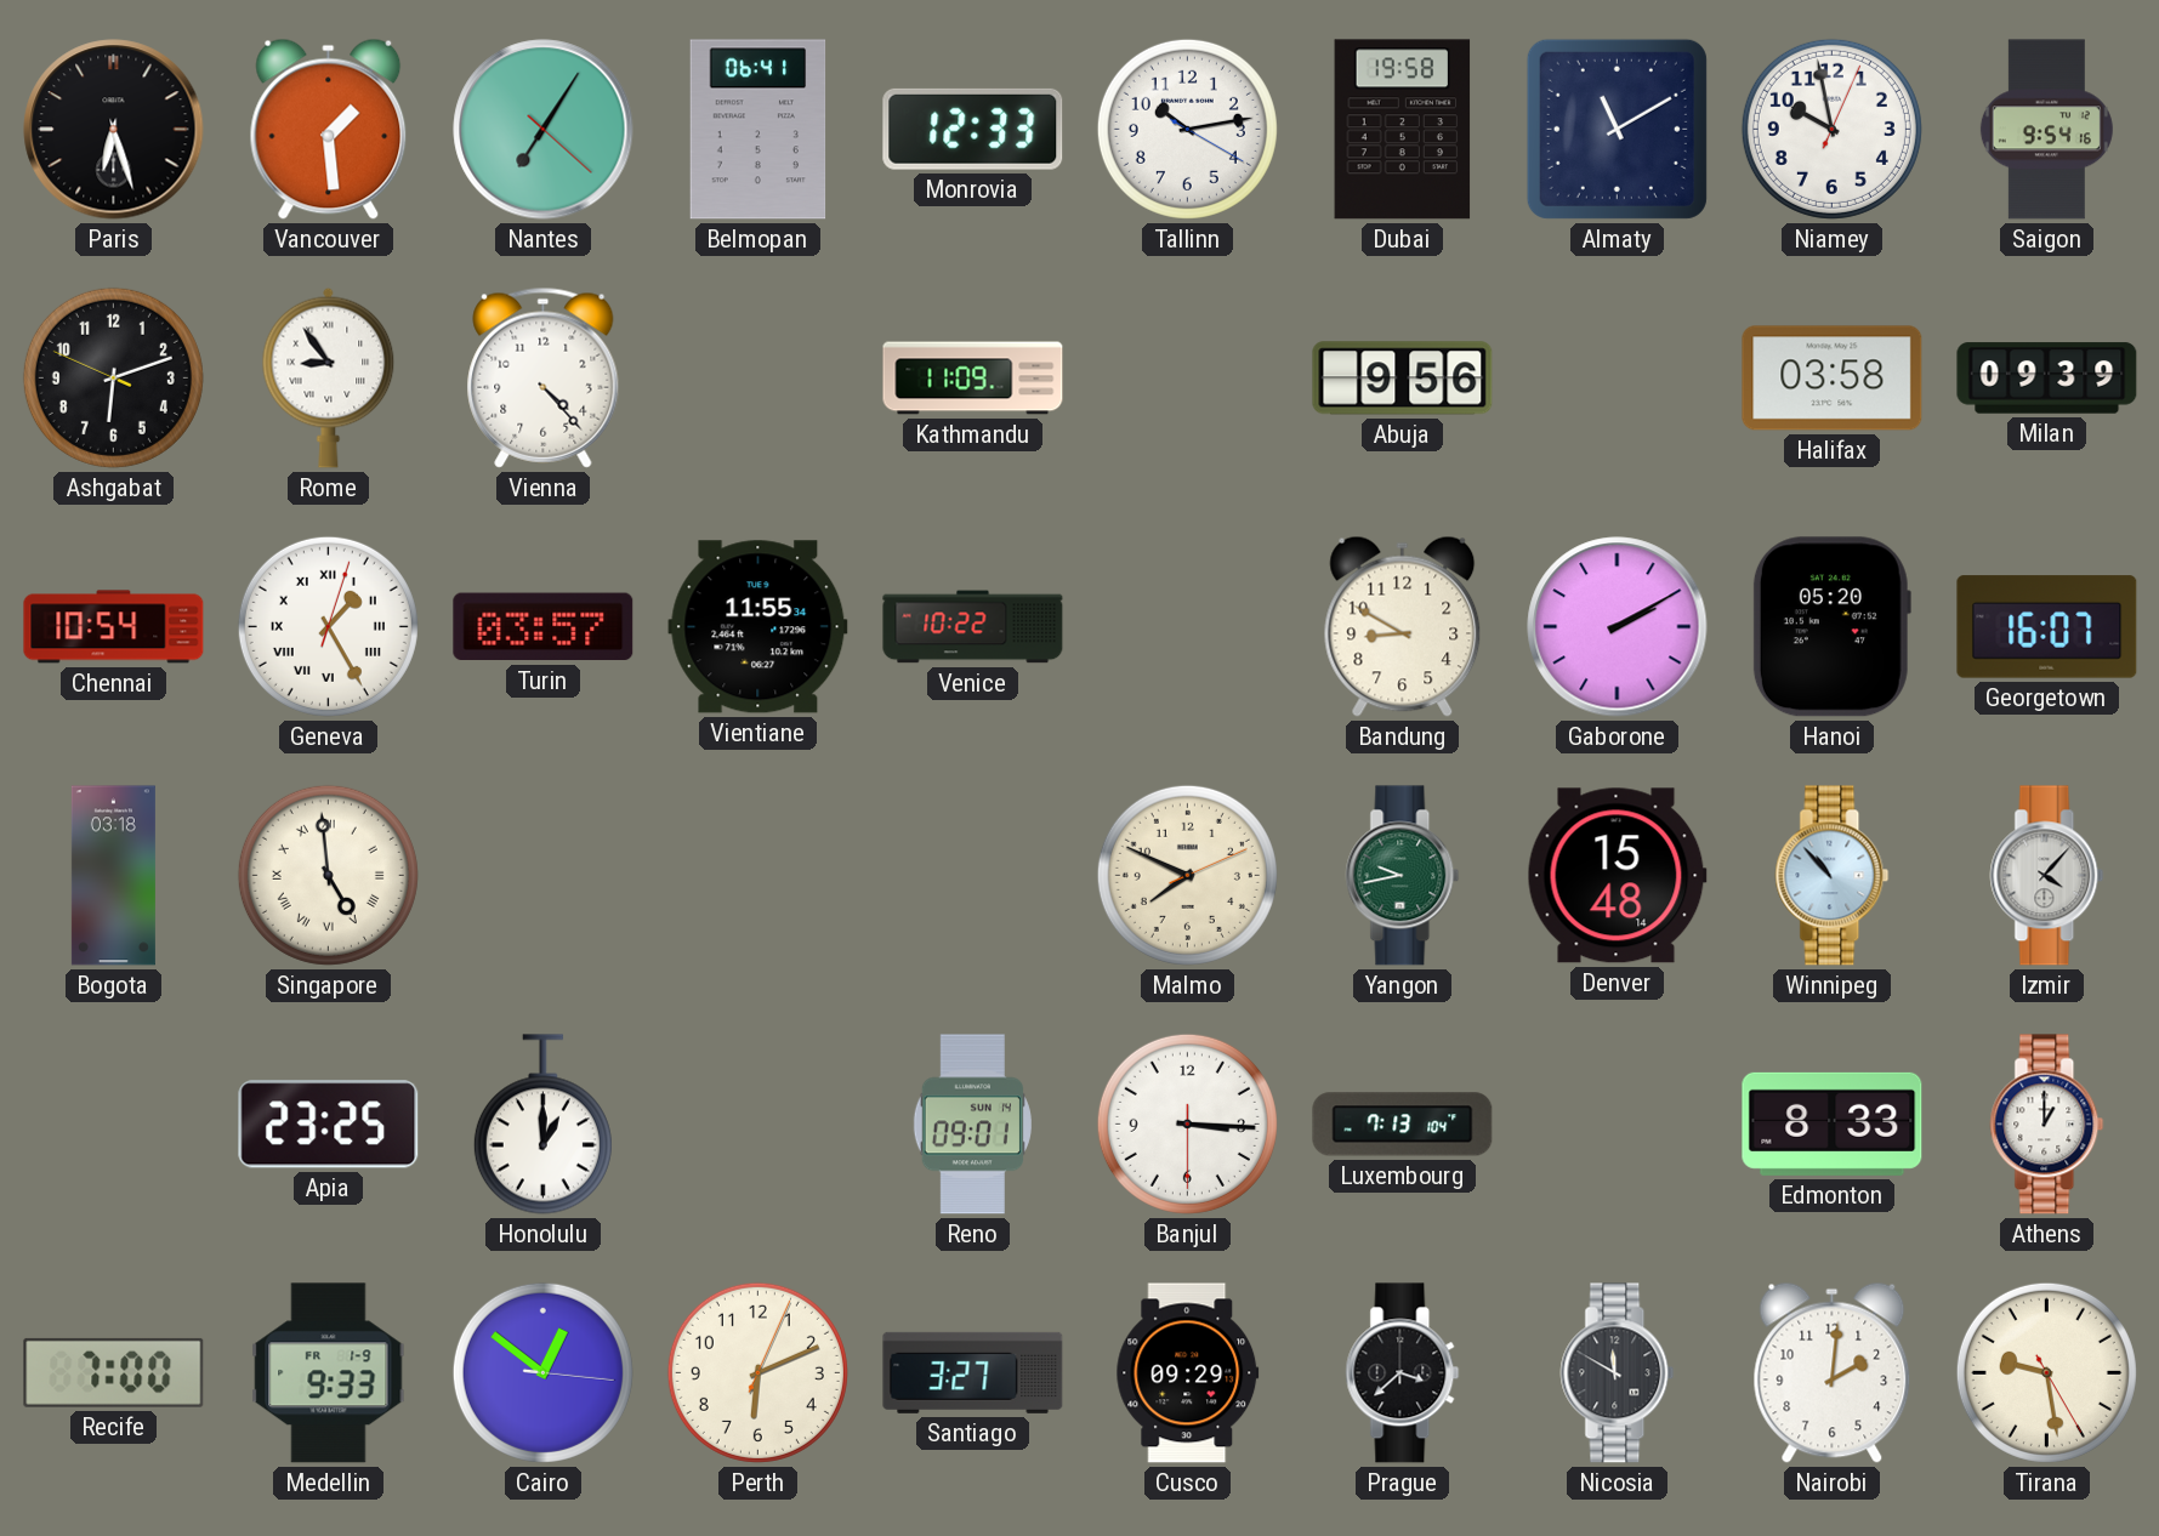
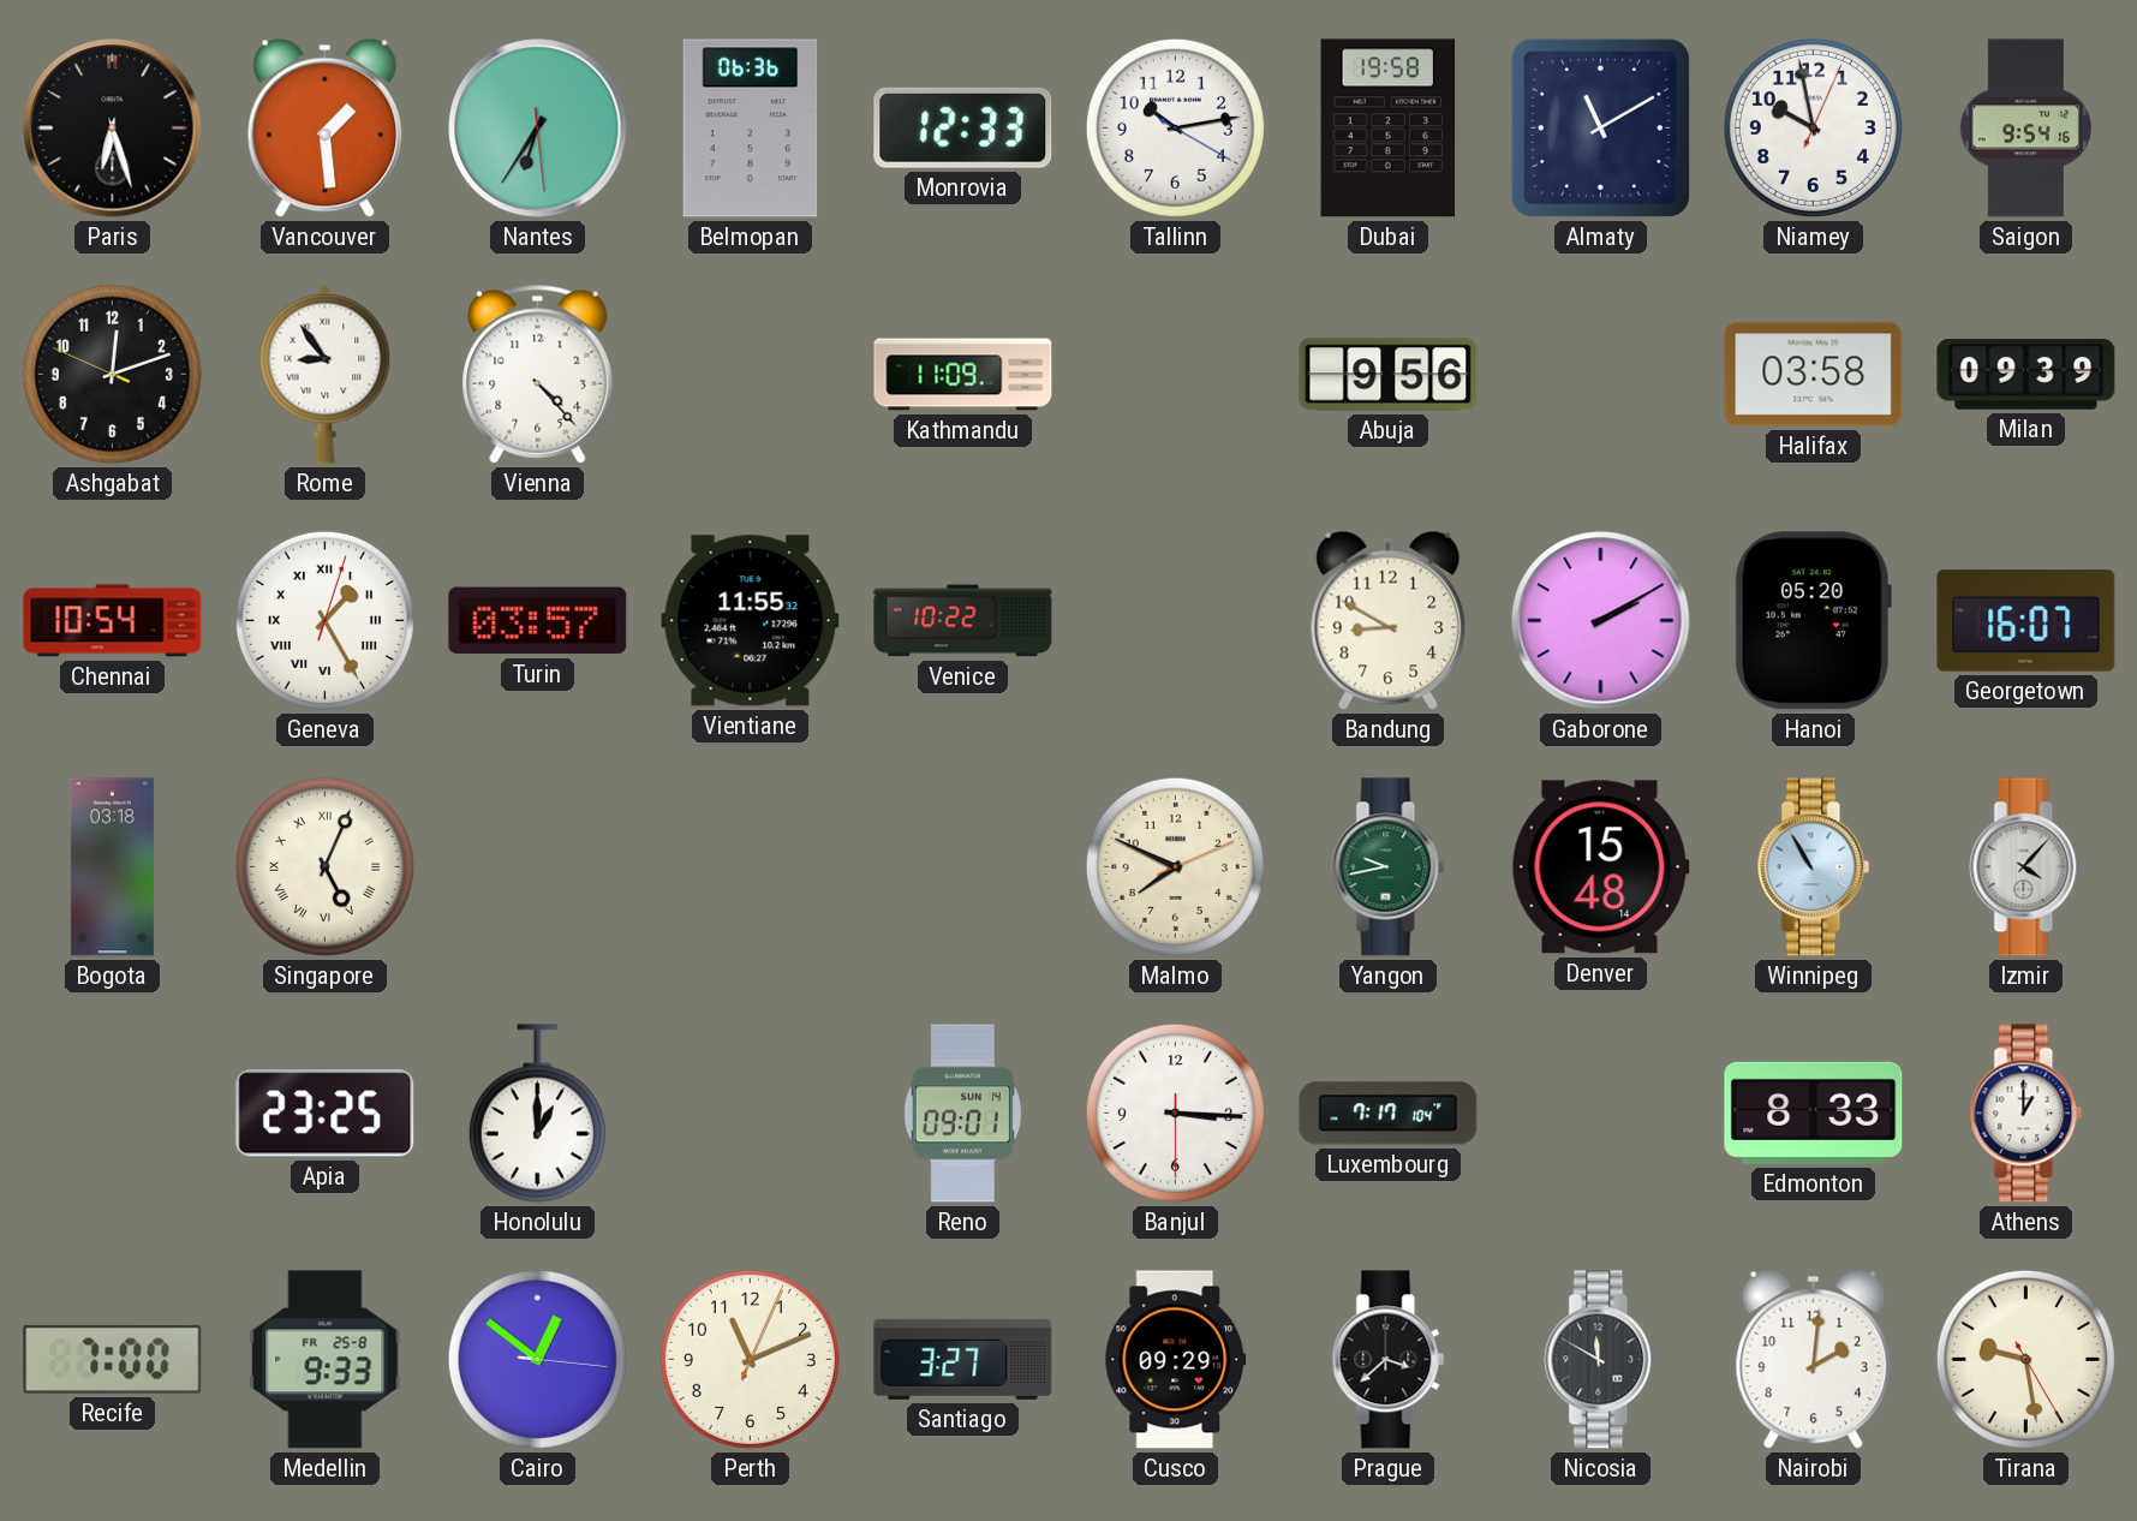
Nantes: 7:05 -> 6:35 (538, 129)
Belmopan: 06:41 -> 06:36 (751, 129)
Ashgabat: 6:11 -> 12:11 (112, 374)
Vientiane: 11:55:34 -> 11:55:32 (751, 621)
Singapore: 4:59 -> 5:04 (324, 866)
Winnipeg: 10:53 -> 10:55 (1814, 867)
Luxembourg: 7:13 -> 7:17 (1389, 1114)
Medellin date: FR 1-9 -> FR 25-8 (326, 1360)
Perth: 6:11 -> 11:11 (750, 1359)
